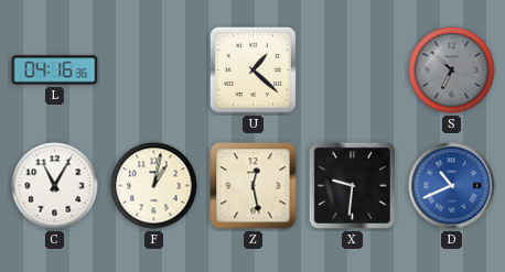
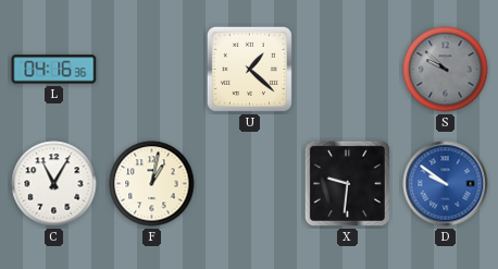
S: 6:52 -> 9:52 (446, 70)
Z: 12:28 -> none (254, 186)
D: 10:41 -> 9:51 (446, 184)
